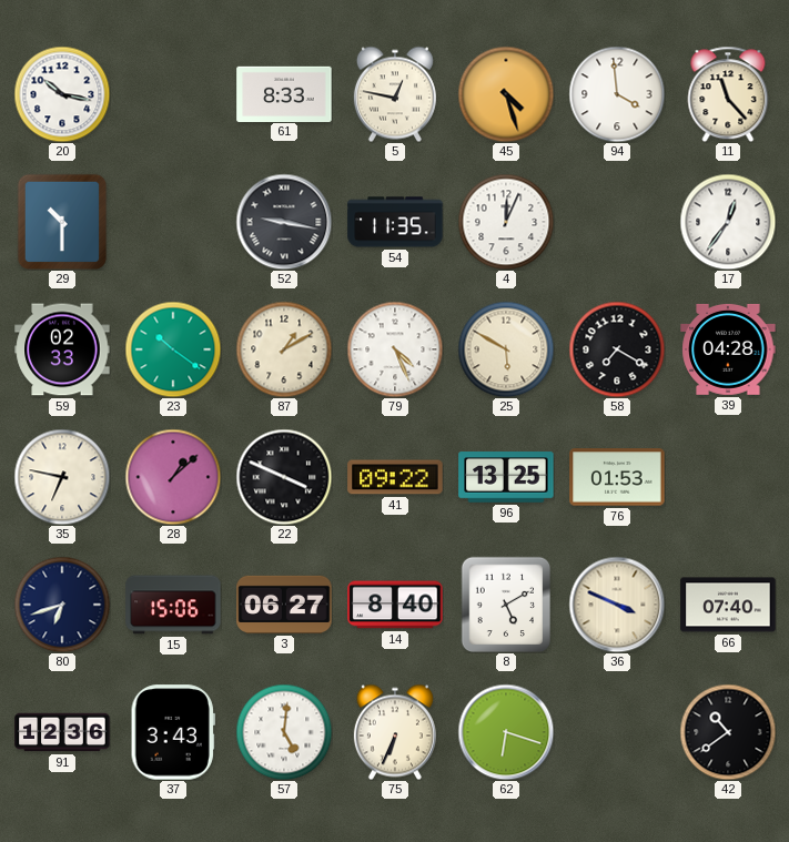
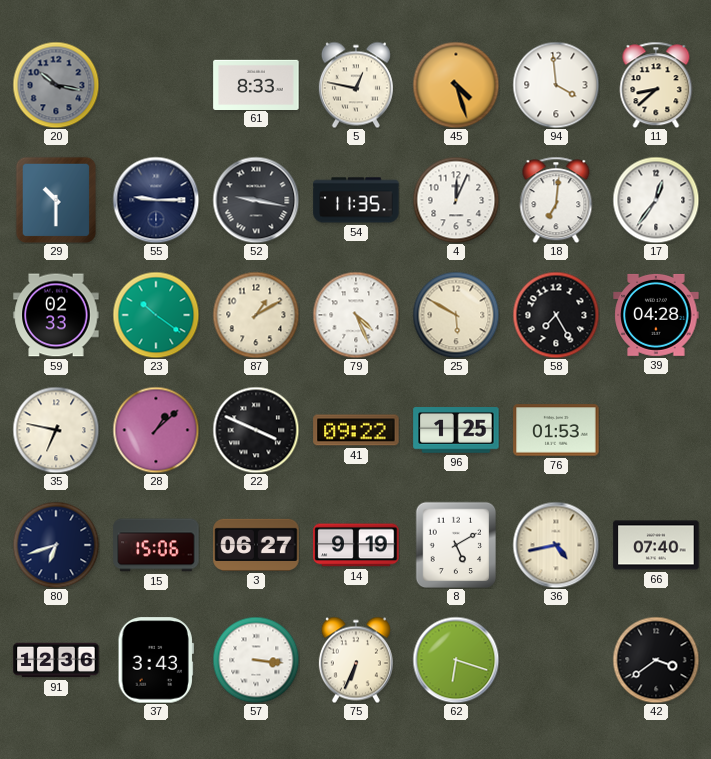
20 dial: white -> grey (56, 85)
11: 11:23 -> 8:38 (656, 85)
55: none -> 9:15 (156, 200)
18: none -> 7:01 (556, 200)
58: 7:20 -> 7:25 (556, 315)
96: 13:25 -> 1:25 (456, 430)
14: 8:40 -> 9:19 (356, 545)
36: 3:49 -> 4:43 (556, 545)
57: 5:01 -> 3:16 (256, 660)
42: 10:39 -> 3:39 (656, 660)
